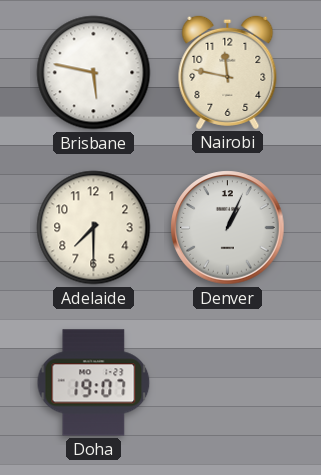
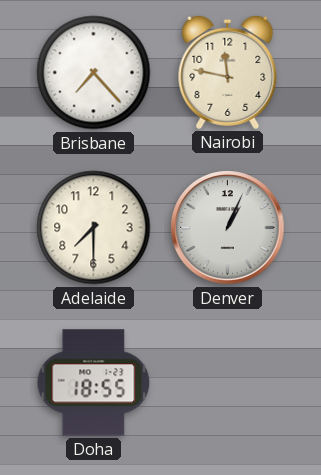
Brisbane: 5:47 -> 7:23 (94, 73)
Doha: 19:07 -> 18:55 (94, 383)
